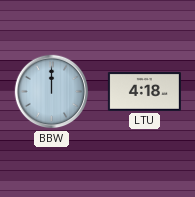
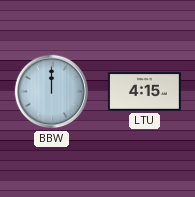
LTU: 4:18 -> 4:15 (144, 91)
